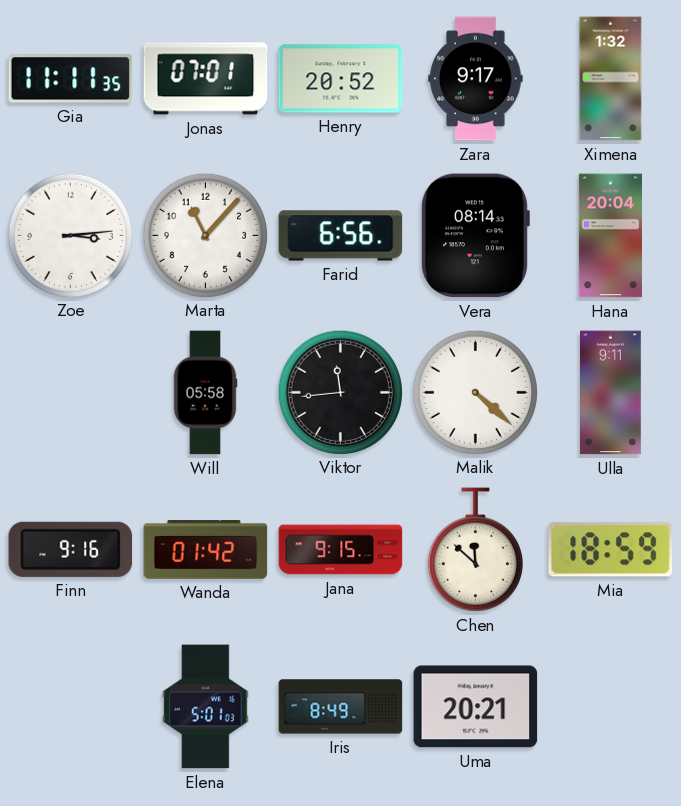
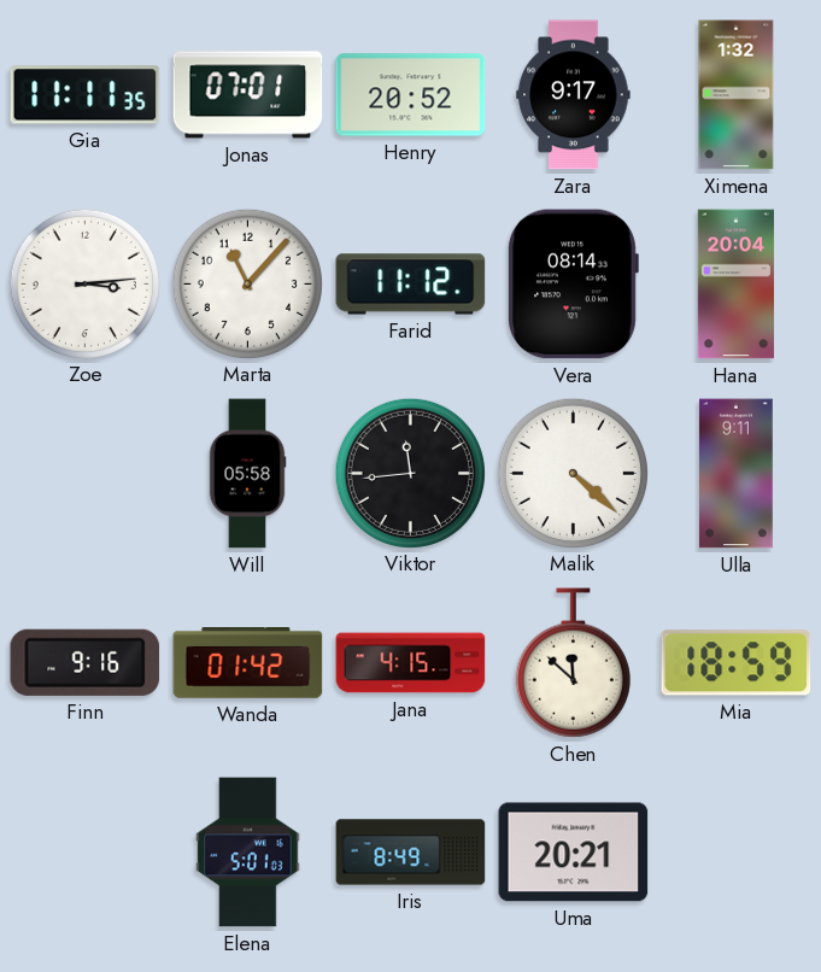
Farid: 6:56 -> 11:12 (411, 285)
Jana: 9:15 -> 4:15 (411, 663)
